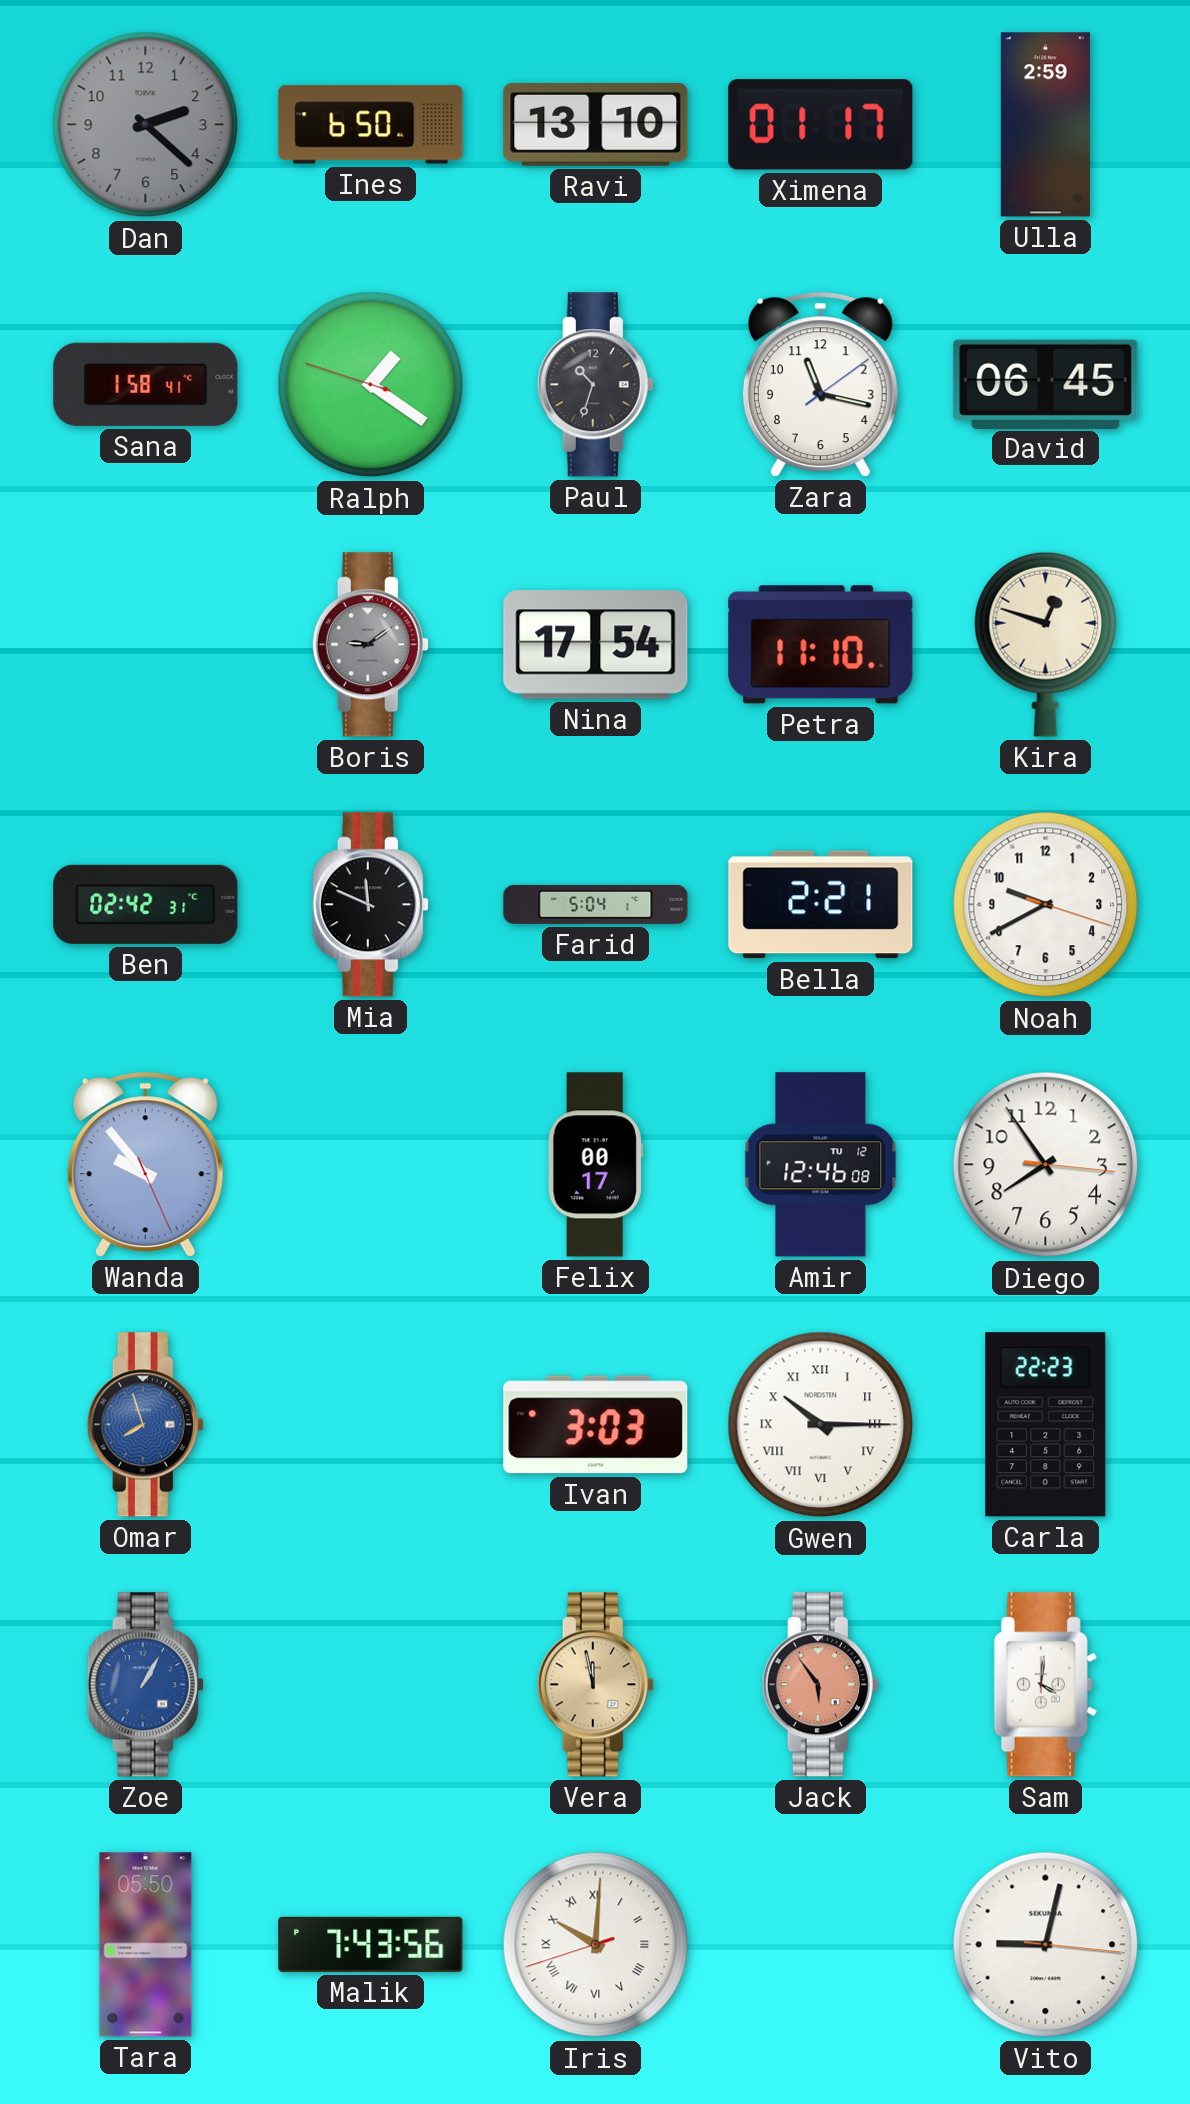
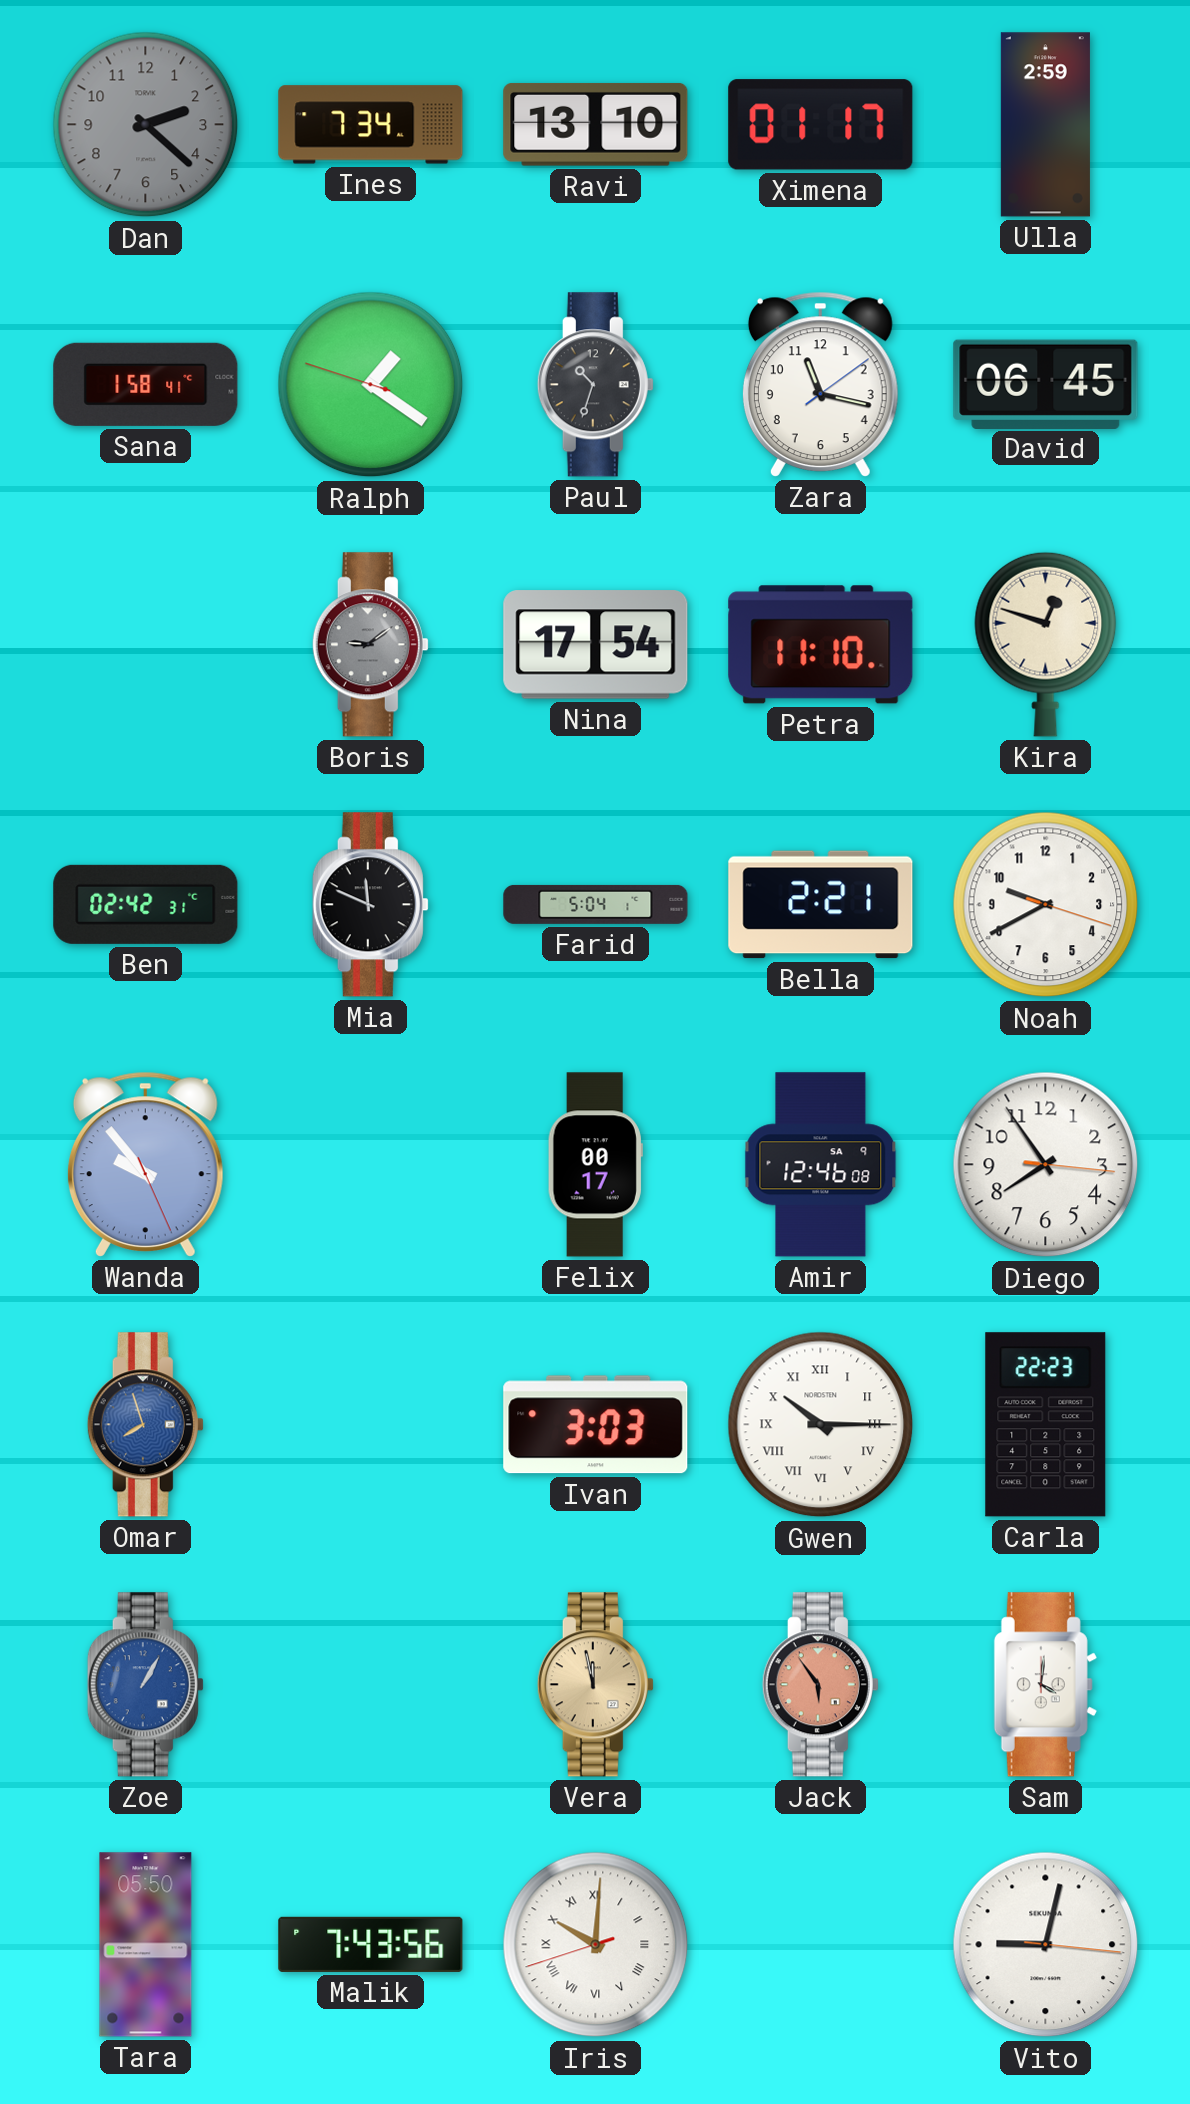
Ines: 6:50 -> 7:34 (371, 125)
Amir date: TU 12 -> SA 9 (821, 1165)
